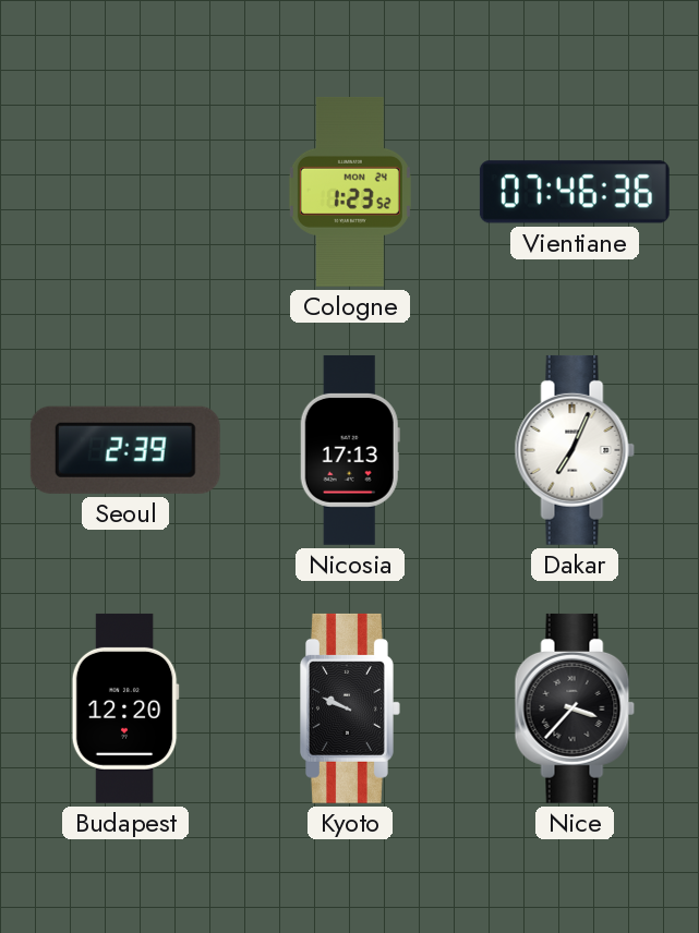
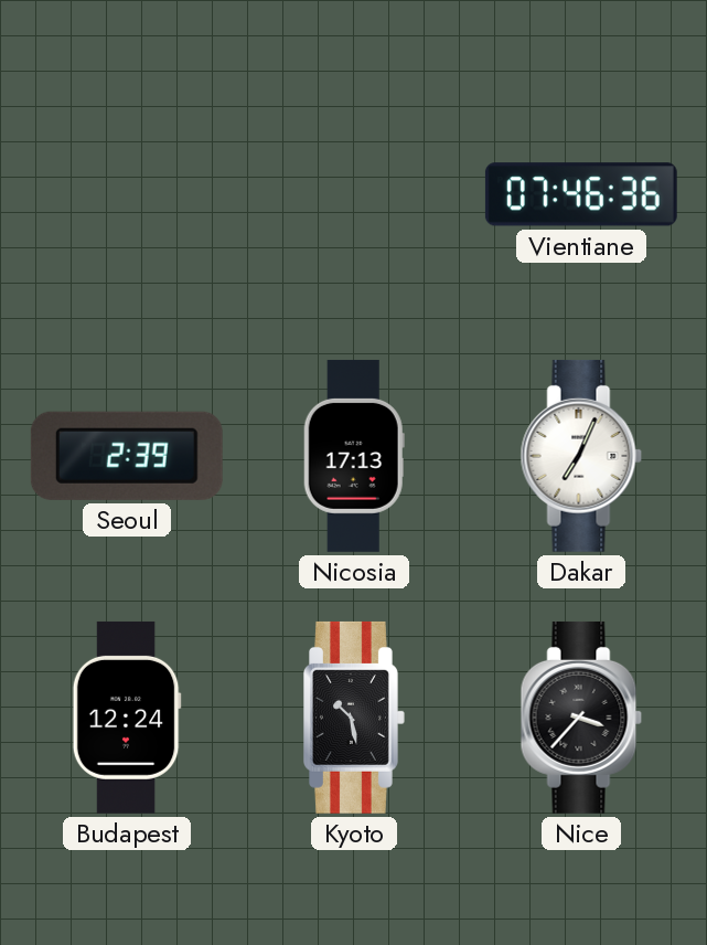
Cologne: 1:23 -> none (350, 192)
Budapest: 12:20 -> 12:24 (127, 718)
Kyoto: 9:49 -> 10:28 (355, 718)
